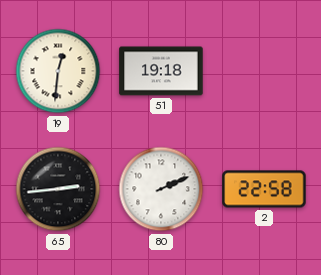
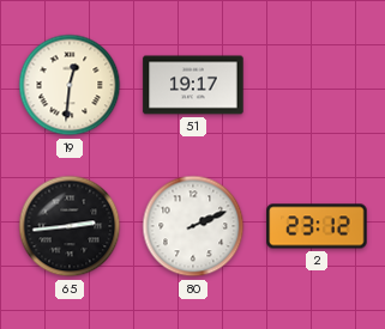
51: 19:18 -> 19:17 (193, 85)
2: 22:58 -> 23:12 (317, 226)
